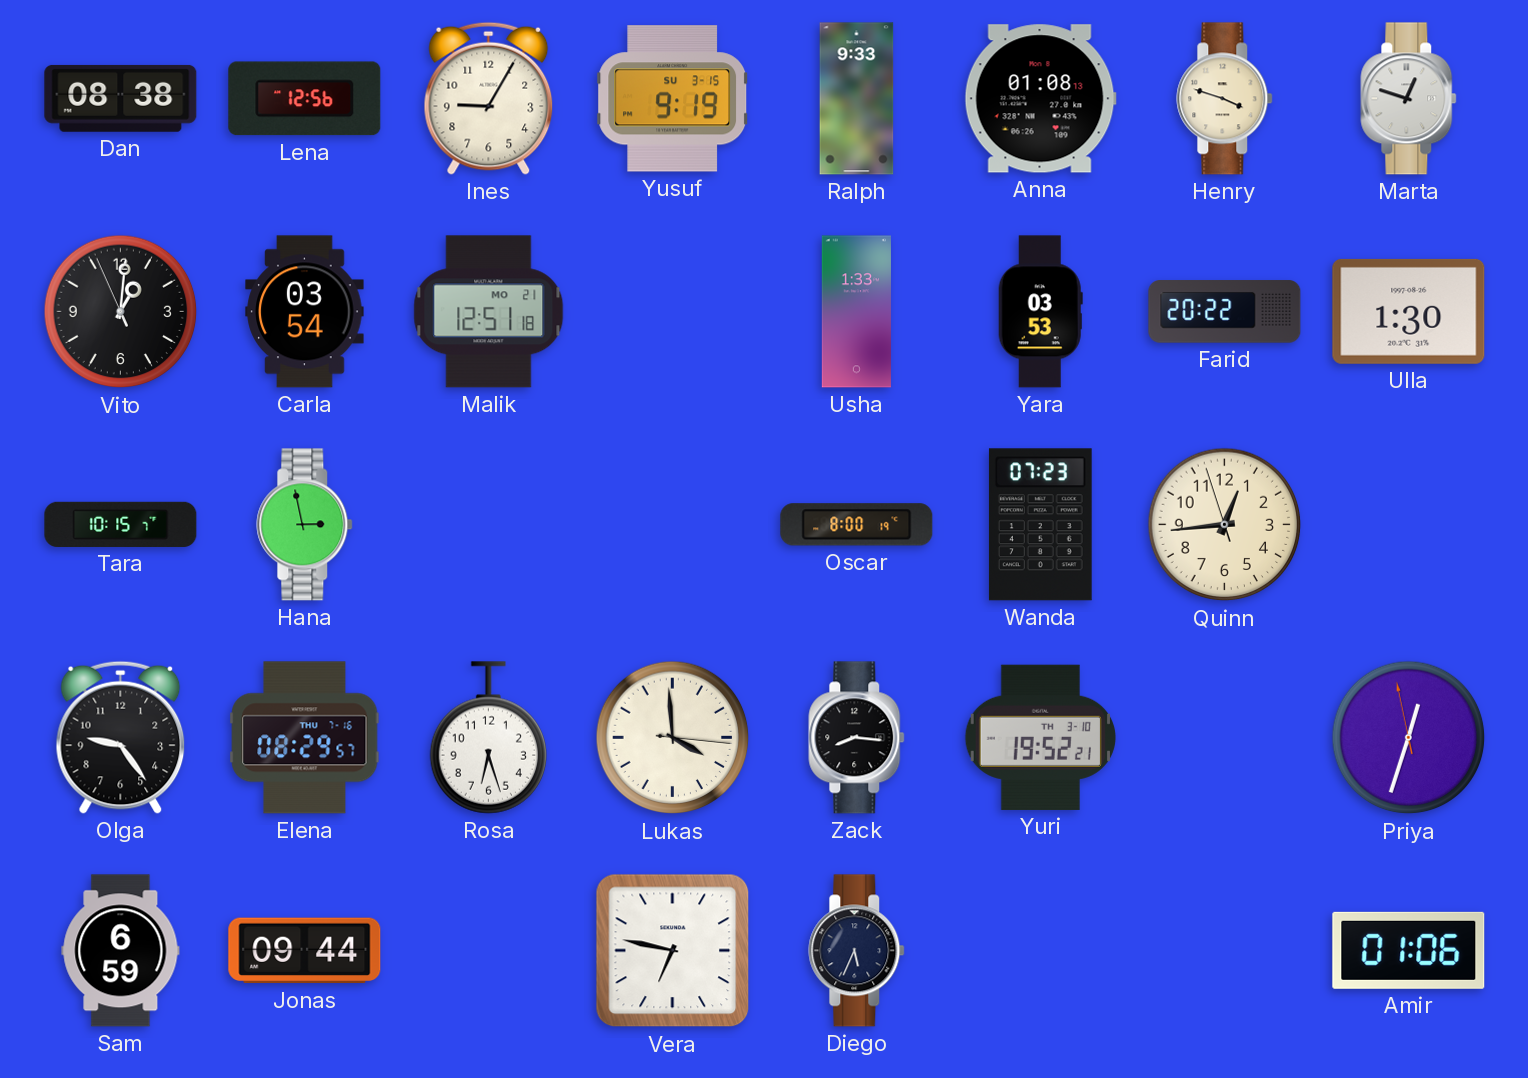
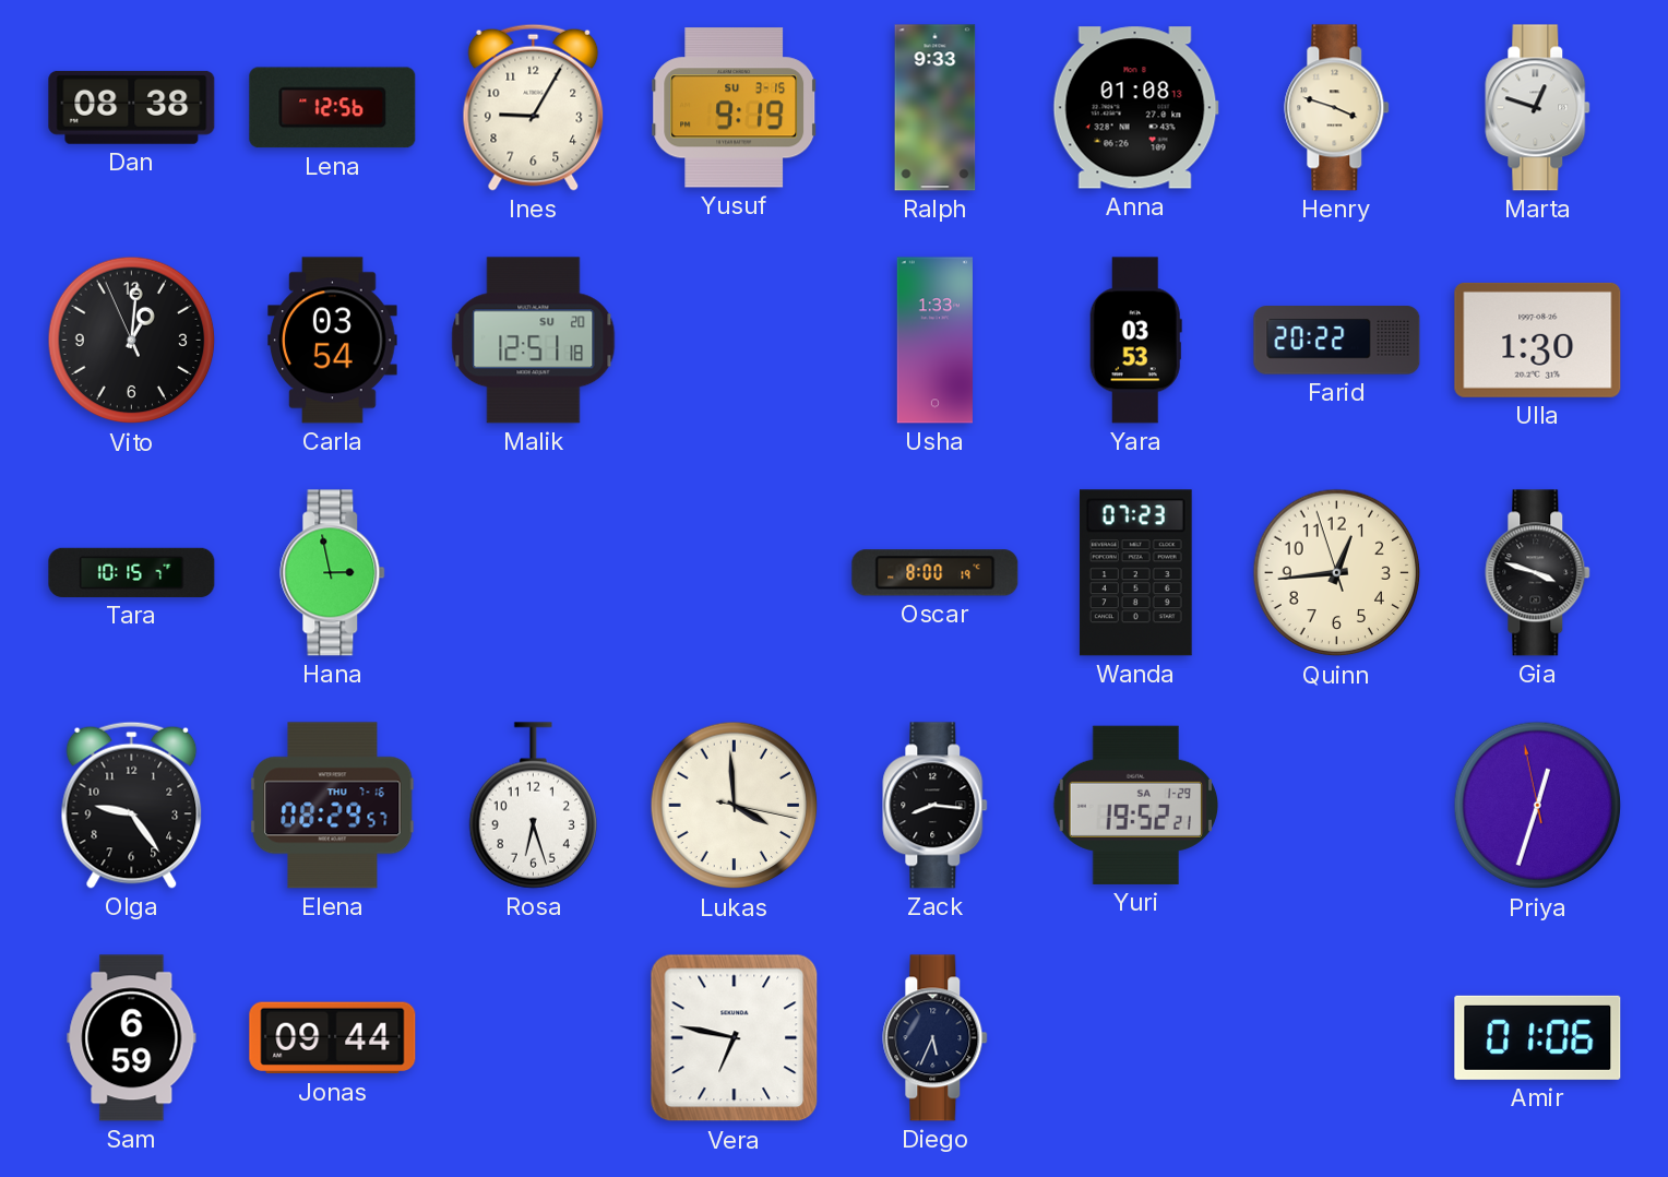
Malik date: MO 21 -> SU 20 (534, 341)
Gia: none -> 3:48 (1538, 573)
Lukas: 3:59:16 -> 3:59:17 (735, 806)
Yuri date: TH 3-10 -> SA 1-29 (1135, 805)
